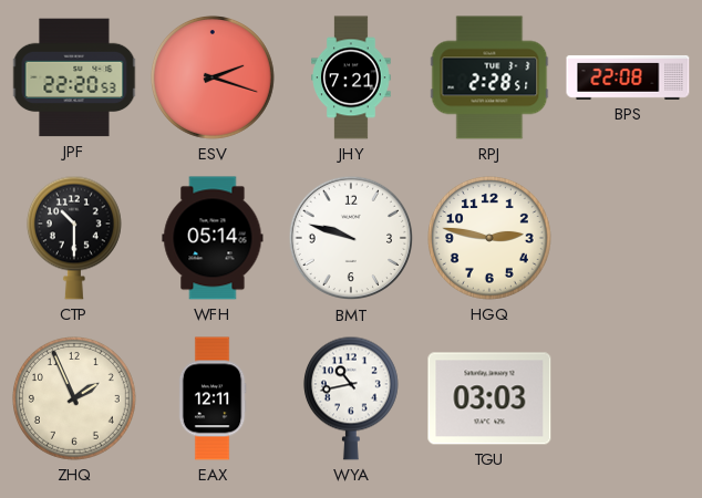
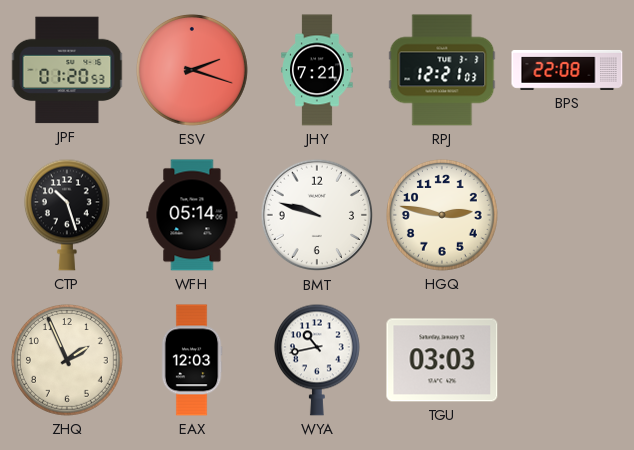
JPF: 22:20 -> 01:20 (67, 70)
RPJ: 2:28 -> 12:21 (442, 70)
CTP: 10:30 -> 10:27 (67, 215)
EAX: 12:11 -> 12:03 (192, 360)
